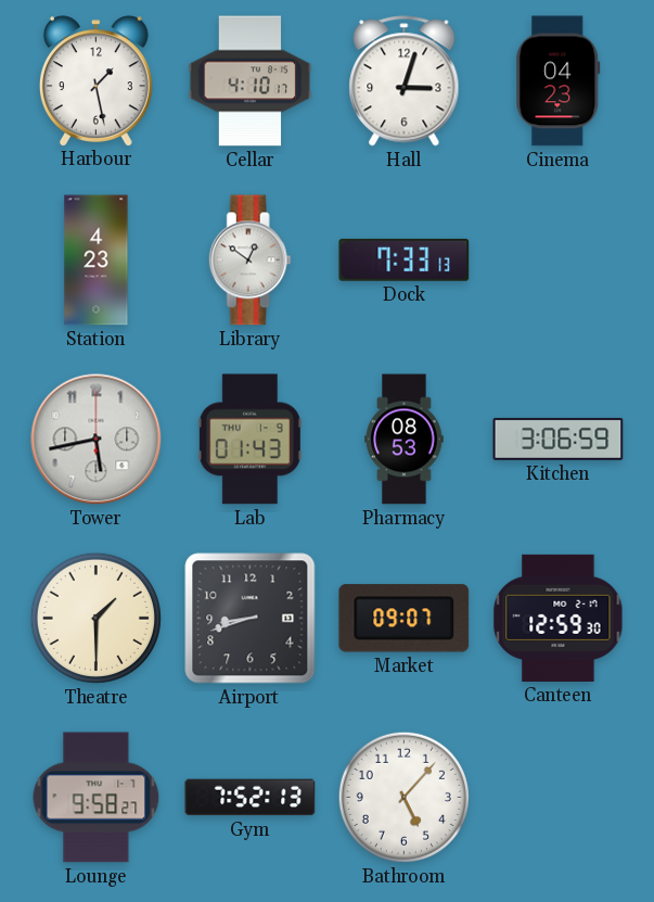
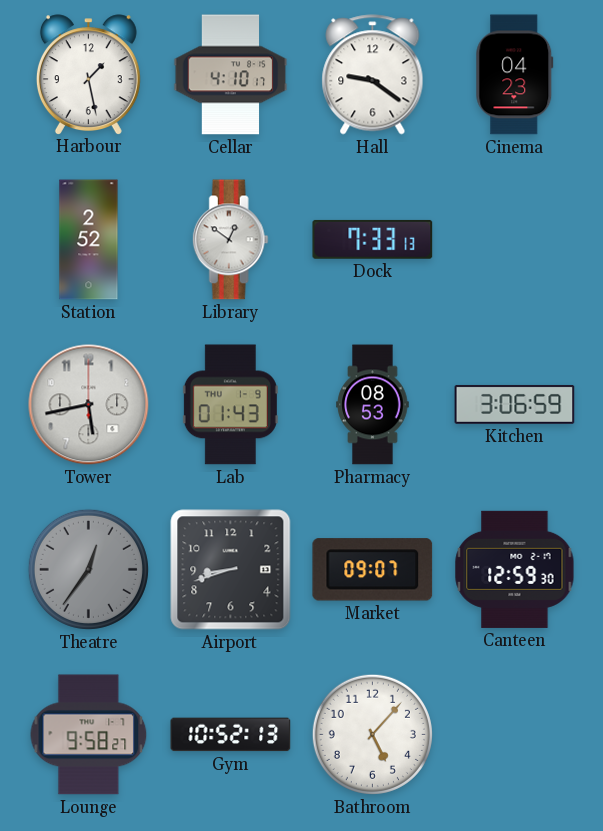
Hall: 3:03 -> 9:21 (373, 75)
Station: 4:23 -> 2:52 (89, 240)
Theatre: 1:30 -> 12:36 (88, 569)
Theatre dial: cream -> grey (88, 569)
Gym: 7:52 -> 10:52 (231, 735)
